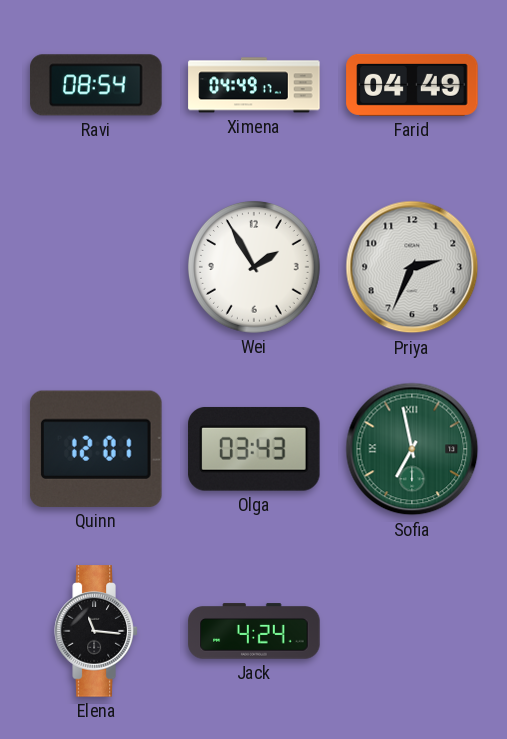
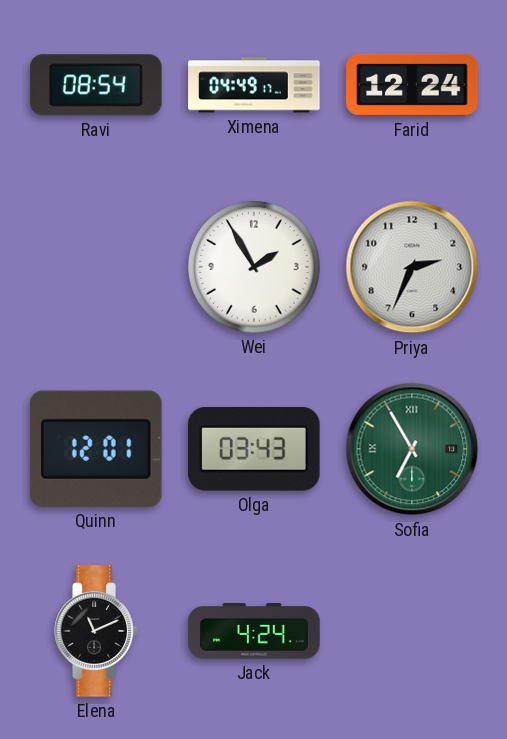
Farid: 04:49 -> 12:24 (412, 85)
Sofia: 6:58 -> 6:55 (412, 449)
Elena: 11:16 -> 11:11 (96, 631)
